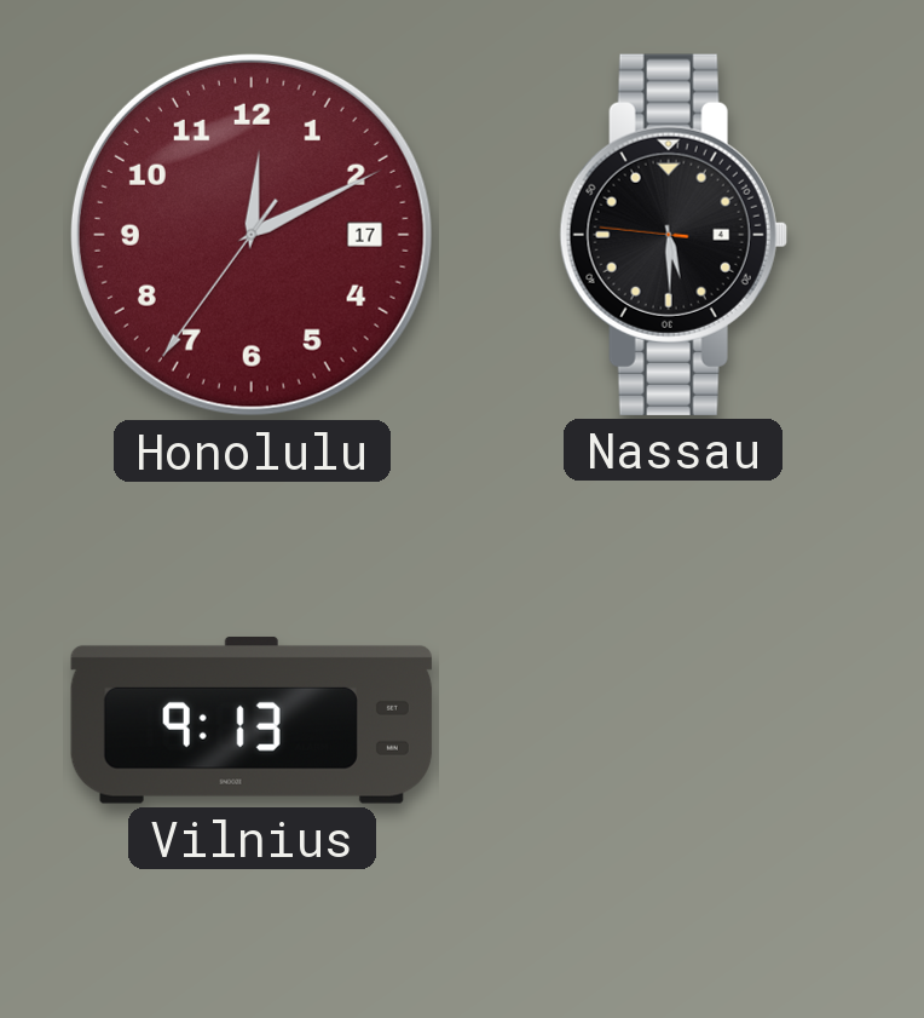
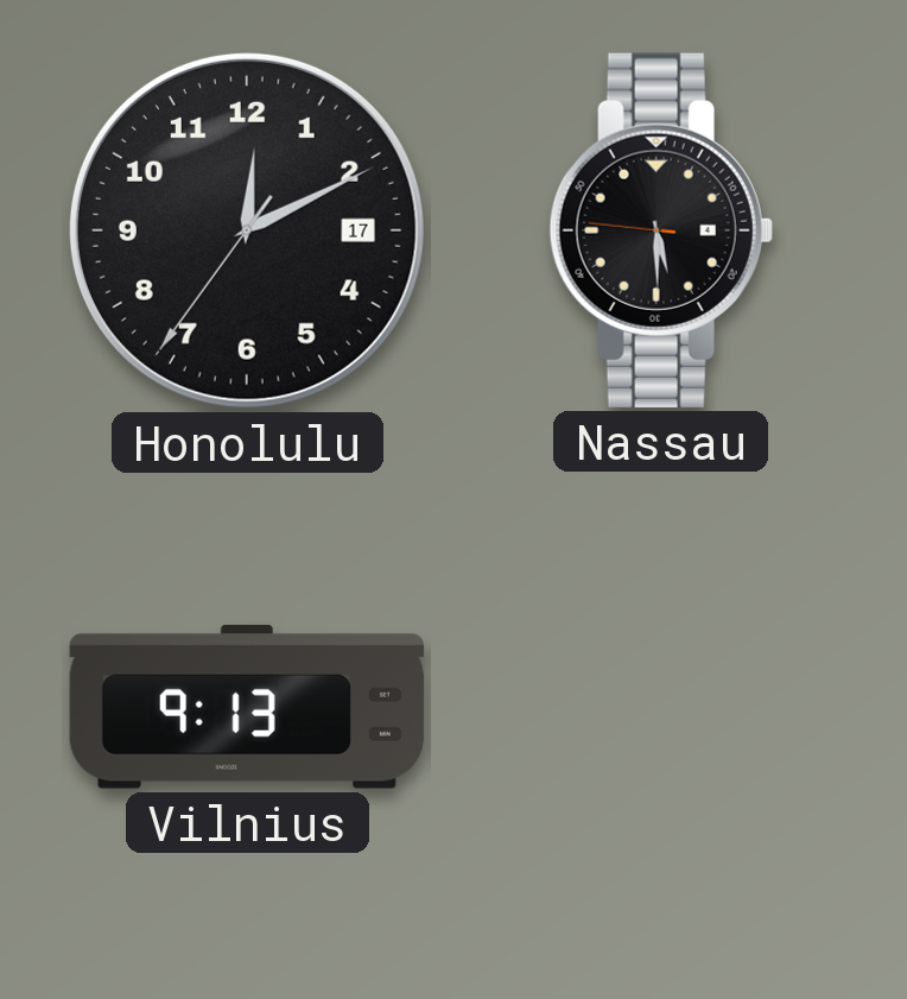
Honolulu dial: burgundy -> black (247, 230)
